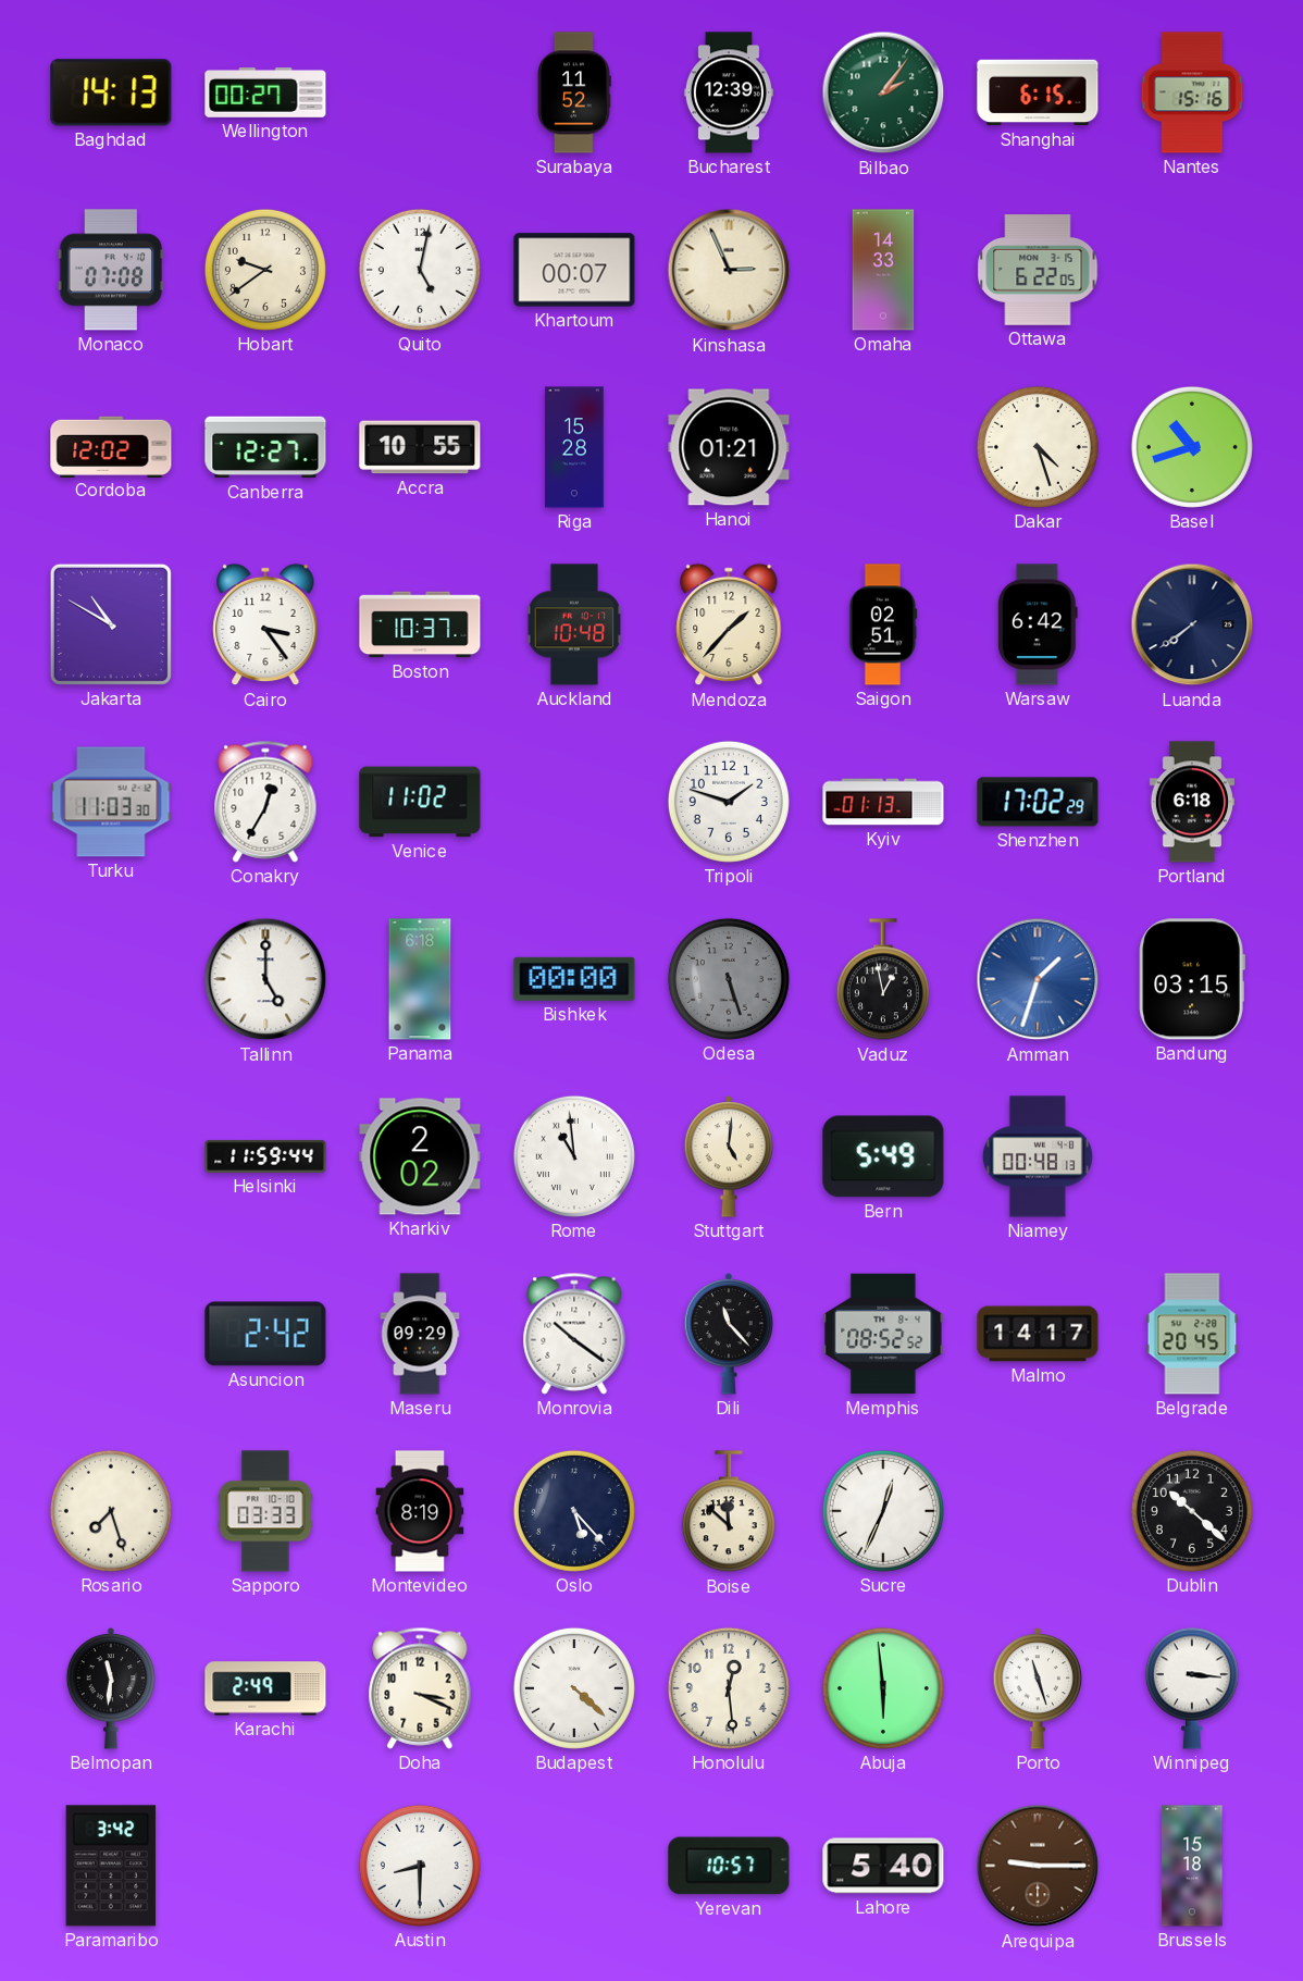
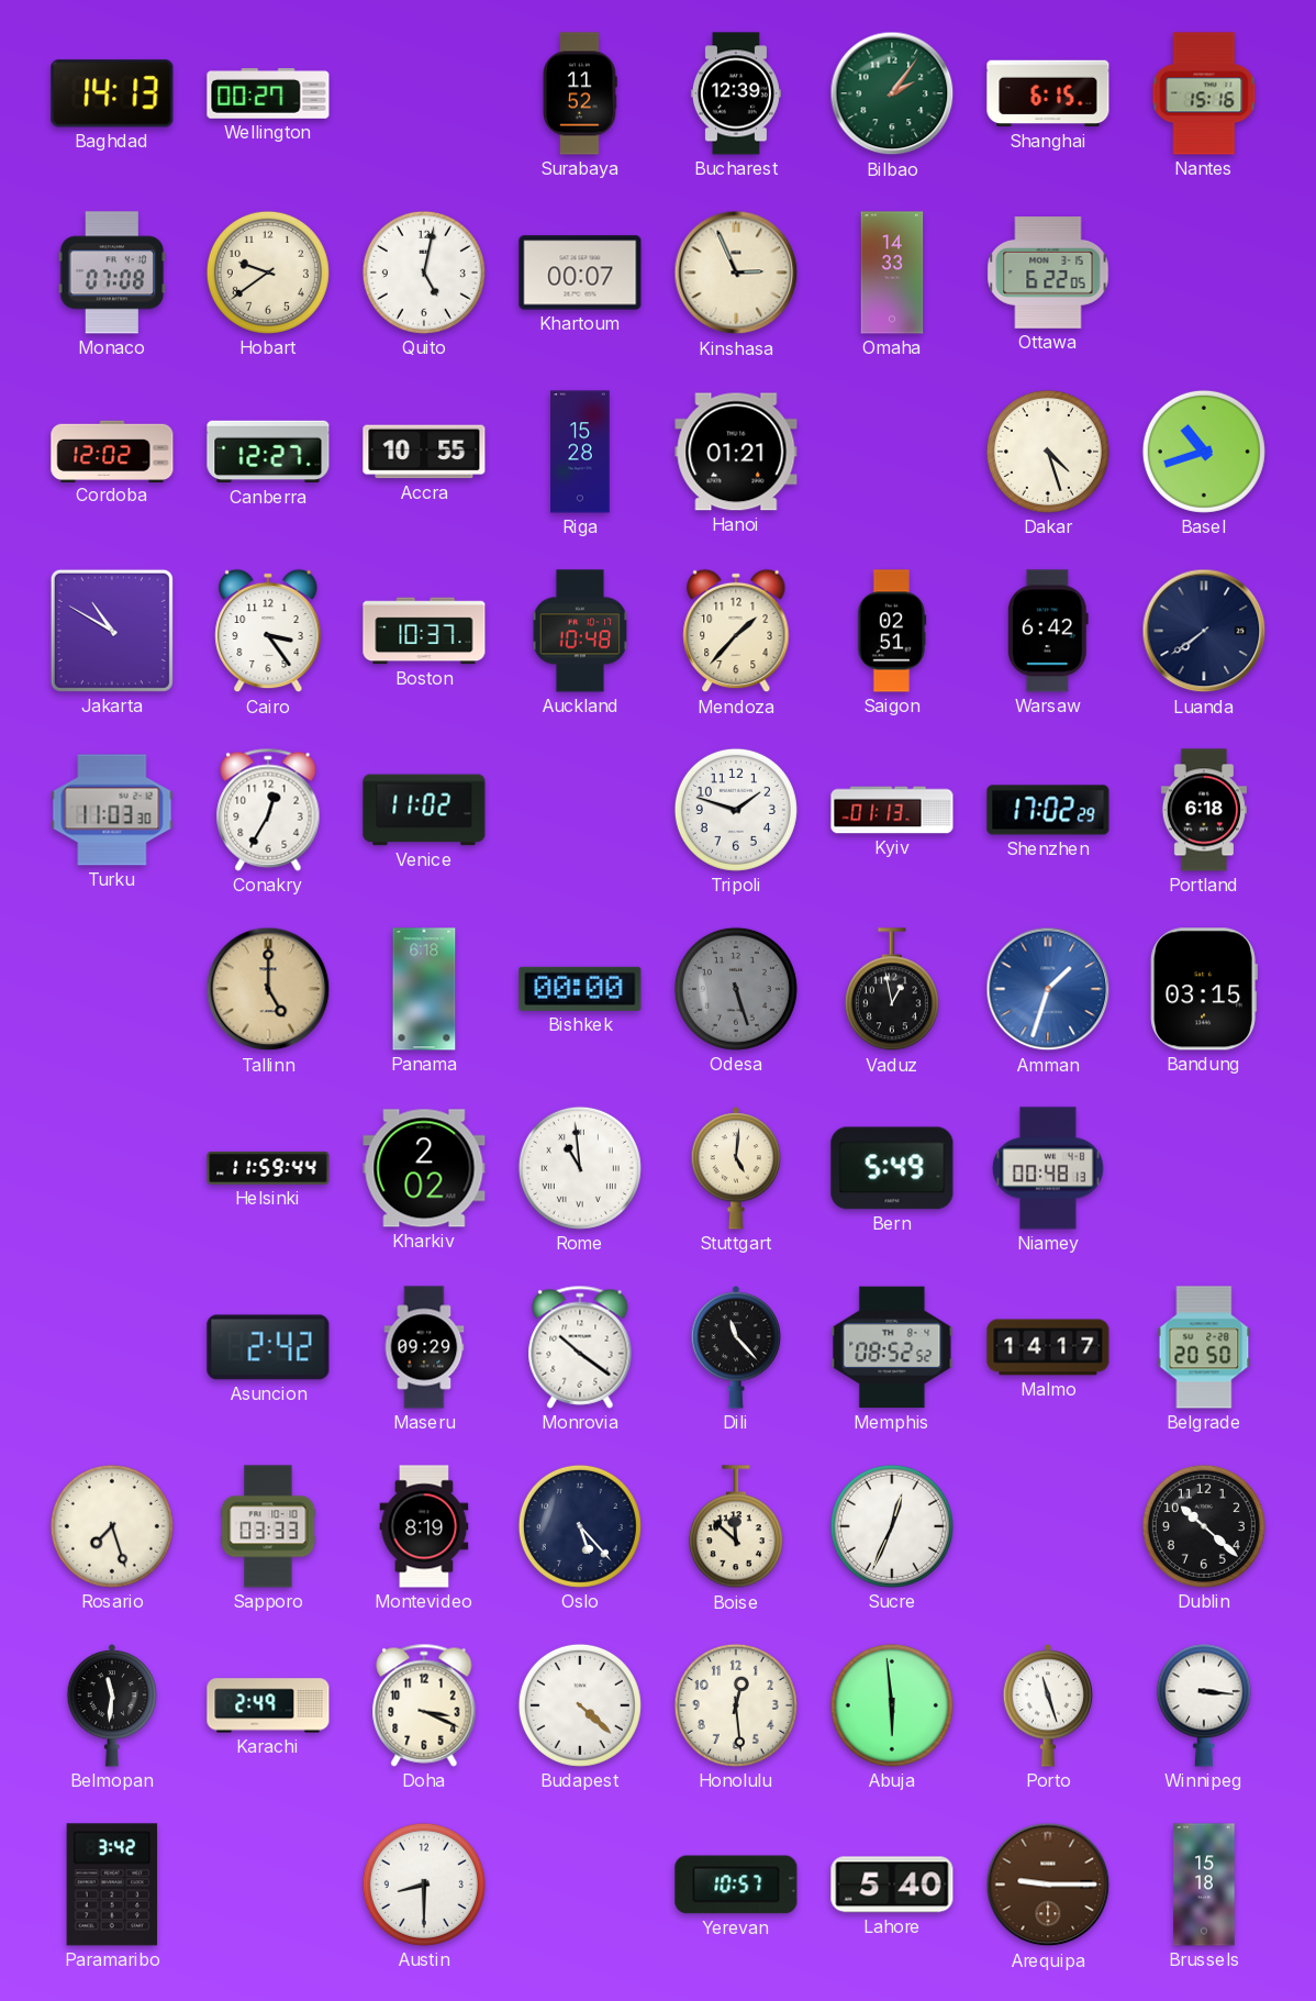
Tallinn dial: white -> champagne (268, 989)
Belgrade: 20:45 -> 20:50 (1204, 1347)
